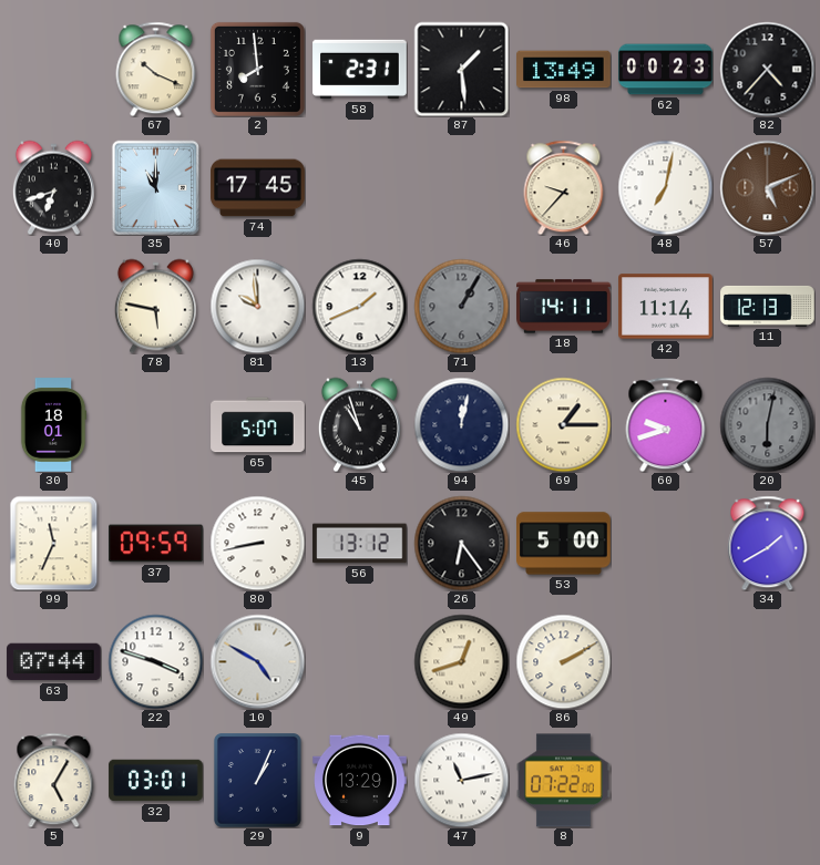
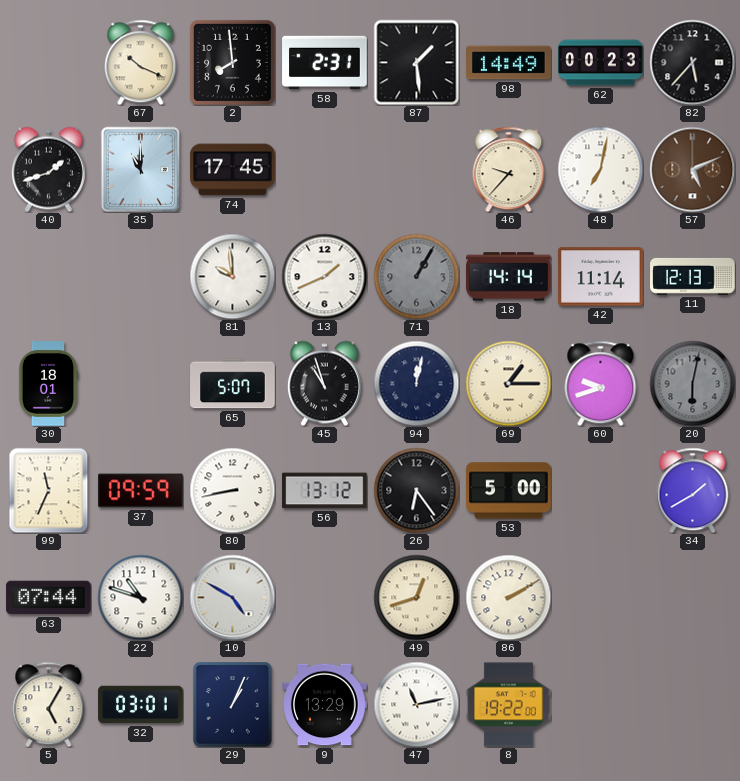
98: 13:49 -> 14:49 (509, 63)
82: 4:37 -> 5:37 (692, 62)
40: 6:42 -> 1:42 (48, 169)
78: 5:47 -> none (155, 306)
18: 14:11 -> 14:14 (509, 277)
22: 3:48 -> 10:48 (140, 597)
8: 07:22 -> 19:22 (509, 705)
